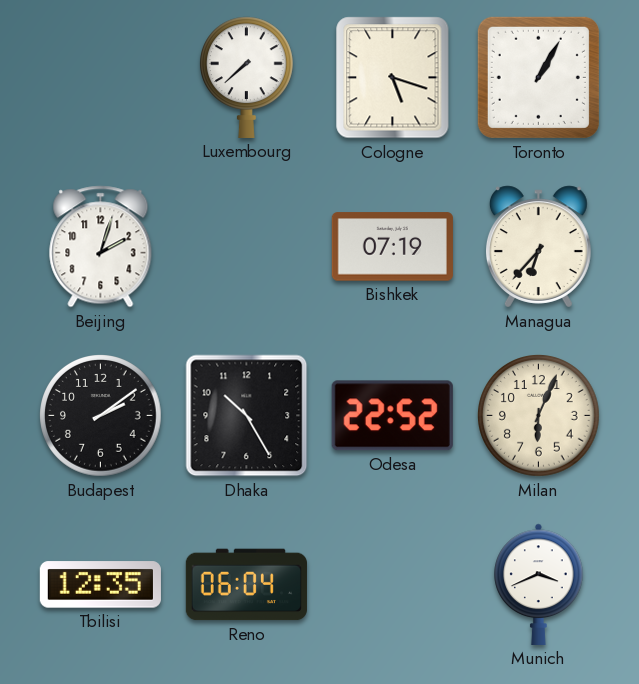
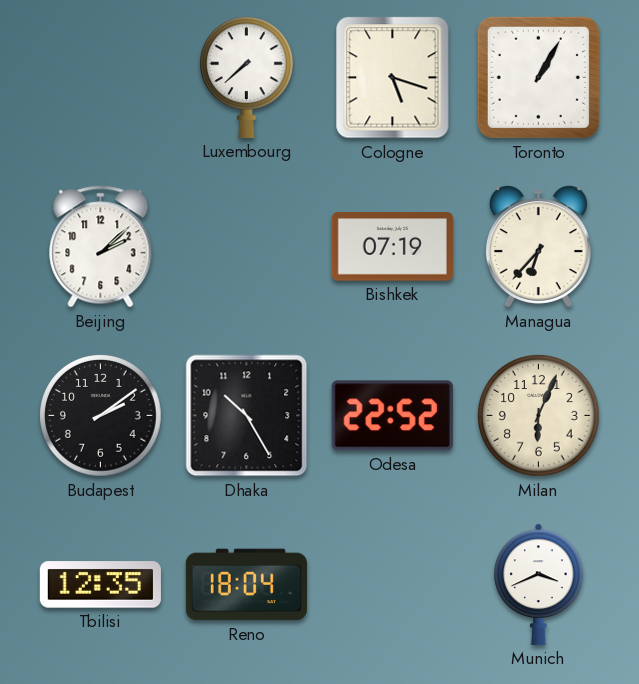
Beijing: 2:03 -> 2:08 (101, 247)
Reno: 06:04 -> 18:04 (246, 585)
